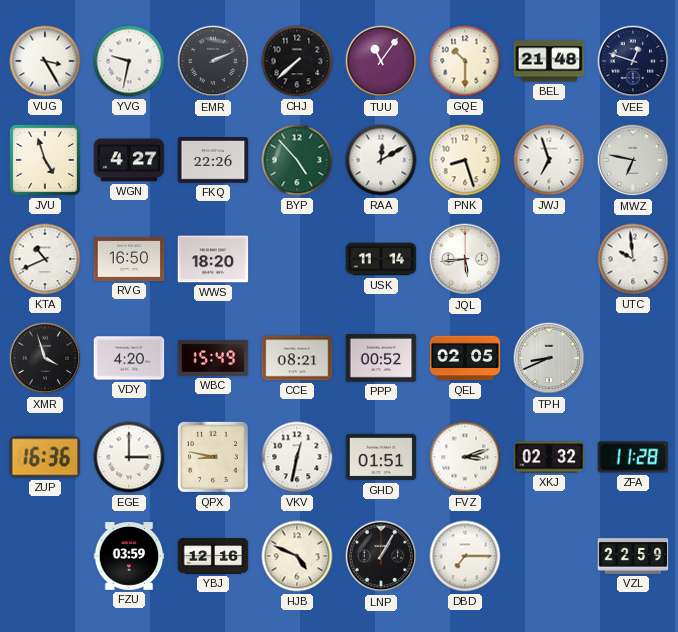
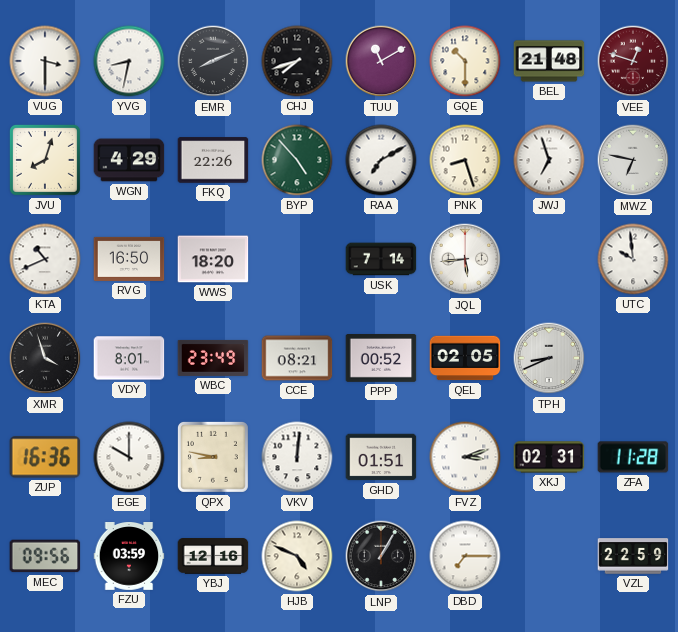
VUG: 3:25 -> 3:30 (45, 61)
YVG: 9:32 -> 8:32 (129, 61)
EMR: 2:11 -> 8:11 (213, 61)
CHJ: 7:38 -> 7:42 (297, 61)
TUU: 11:06 -> 11:10 (381, 61)
VEE dial: navy -> burgundy (633, 61)
JVU: 4:57 -> 8:03 (45, 160)
WGN: 4:27 -> 4:29 (129, 160)
RAA: 12:10 -> 7:10 (381, 160)
USK: 11:14 -> 7:14 (381, 259)
VDY: 4:20 -> 8:01 (129, 358)
WBC: 15:49 -> 23:49 (213, 358)
EGE: 3:00 -> 10:00 (129, 457)
VKV: 12:32 -> 12:01 (297, 457)
XKJ: 02:32 -> 02:31 (549, 457)
MEC: none -> 09:56 (45, 556)
